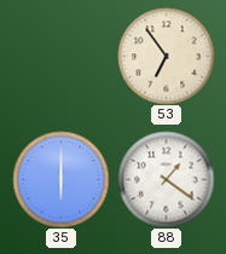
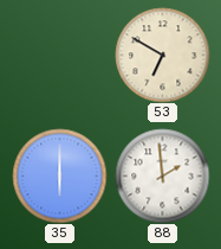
53: 6:54 -> 6:50 (162, 55)
88: 1:21 -> 1:59 (162, 175)
